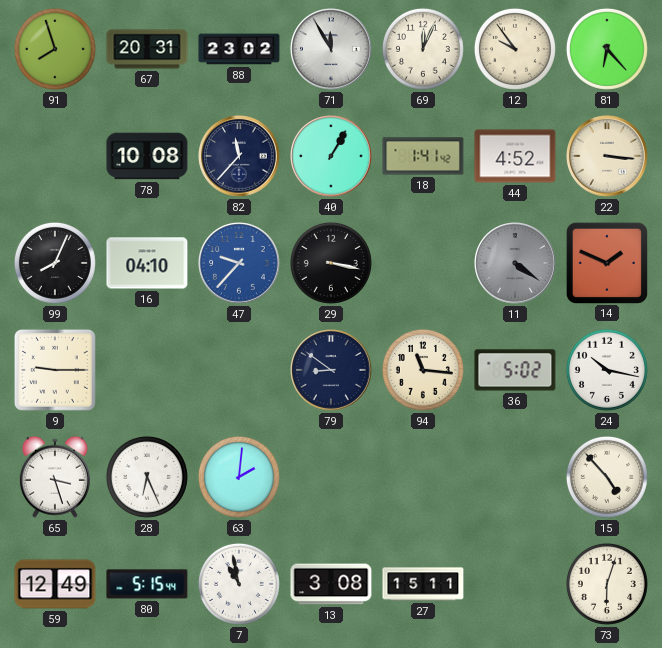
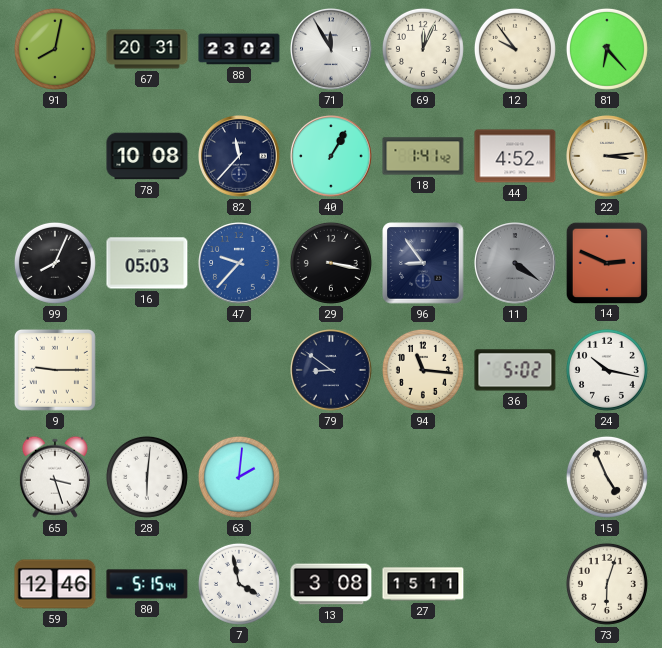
91: 7:57 -> 8:02 (55, 49)
22: 3:16 -> 3:14 (608, 157)
16: 04:10 -> 05:03 (147, 263)
96: none -> 8:54 (423, 263)
14: 1:49 -> 2:49 (606, 262)
28: 6:26 -> 6:01 (147, 477)
15: 4:53 -> 4:56 (607, 477)
59: 12:49 -> 12:46 (55, 584)
7: 10:58 -> 3:58 (239, 584)
